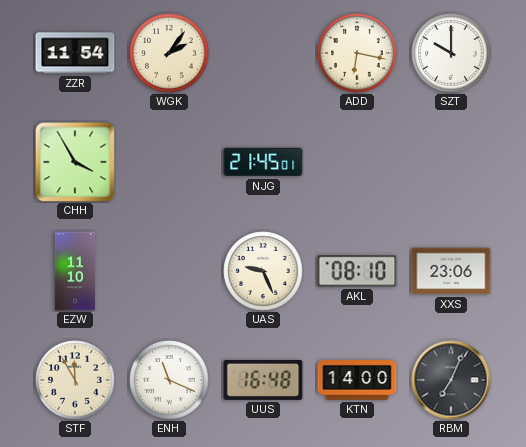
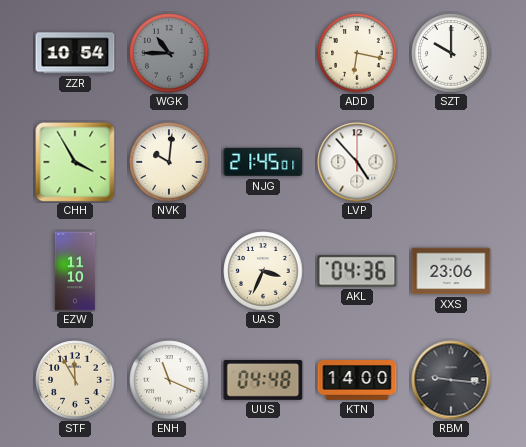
ZZR: 11:54 -> 10:54 (75, 53)
WGK: 2:06 -> 10:45 (169, 53)
WGK dial: cream -> grey (169, 53)
NVK: none -> 10:01 (169, 162)
LVP: none -> 4:53 (357, 162)
UAS: 9:26 -> 3:34 (263, 271)
AKL: 08:10 -> 04:36 (357, 271)
UUS: 16:48 -> 04:48 (263, 380)
RBM: 7:04 -> 9:16 (451, 380)
